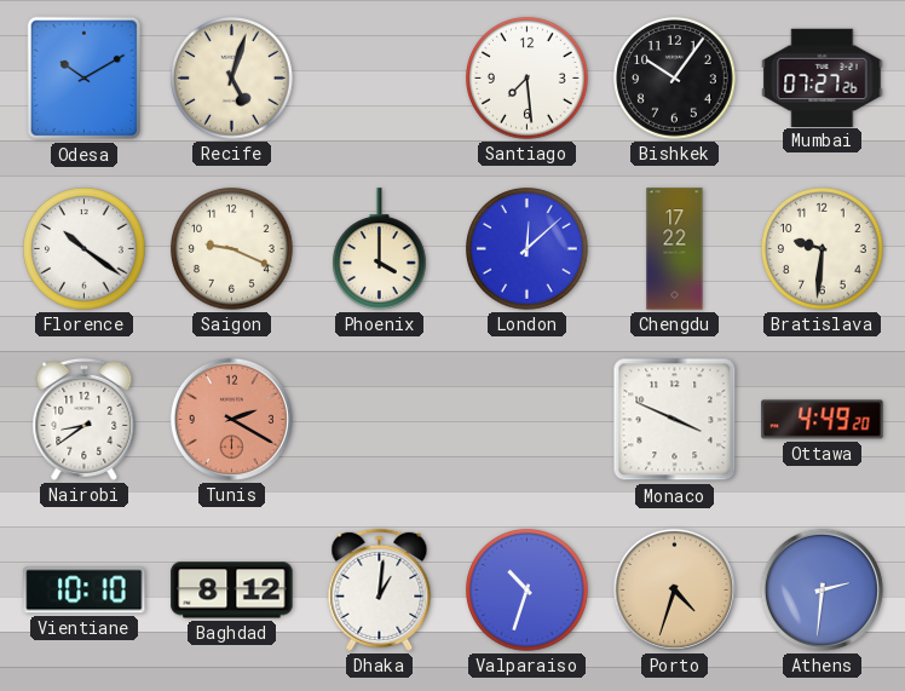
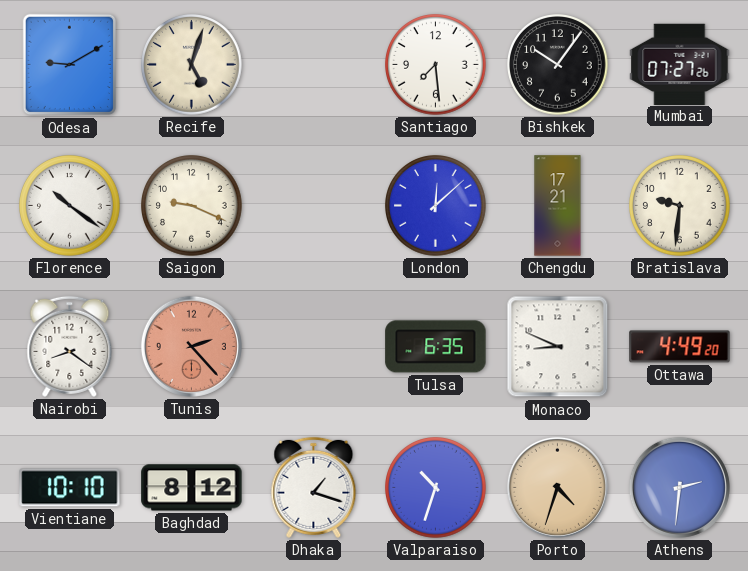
Odesa: 10:10 -> 9:10 (69, 65)
Phoenix: 4:00 -> none (380, 249)
Chengdu: 17:22 -> 17:21 (558, 206)
Nairobi: 8:39 -> 8:21 (70, 346)
Tunis: 2:20 -> 2:23 (191, 346)
Tulsa: none -> 6:35 (436, 347)
Monaco: 3:49 -> 8:49 (558, 347)
Dhaka: 1:01 -> 1:18 (314, 487)
